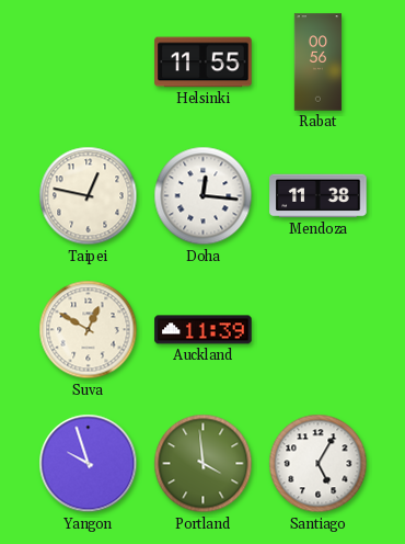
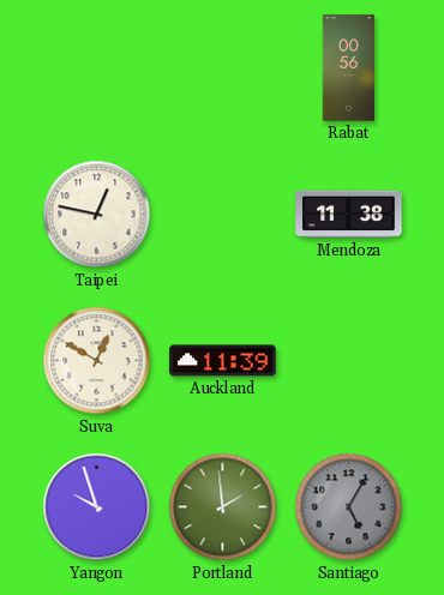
Helsinki: 11:55 -> none (204, 63)
Doha: 12:16 -> none (204, 196)
Portland: 3:59 -> 1:59 (223, 507)
Santiago dial: white -> grey (349, 507)
